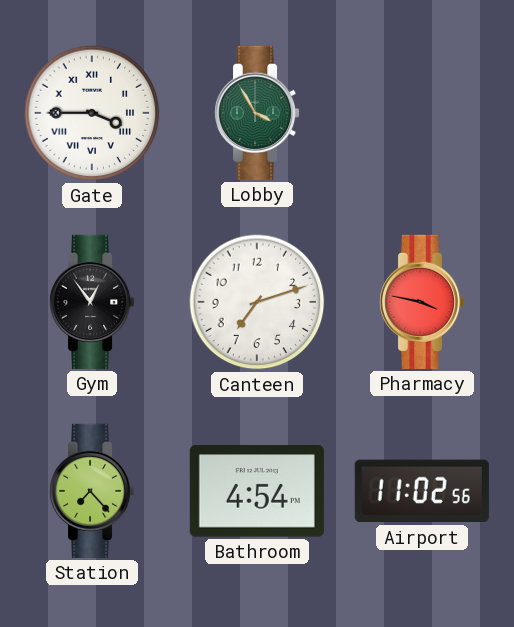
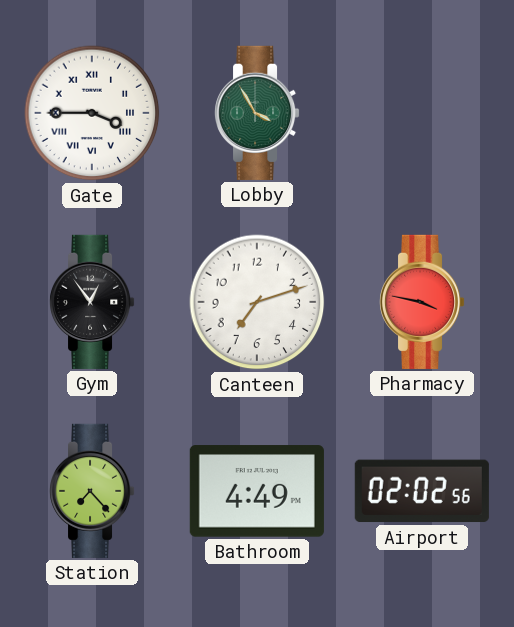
Bathroom: 4:54 -> 4:49 (257, 491)
Airport: 11:02 -> 02:02 (422, 491)
